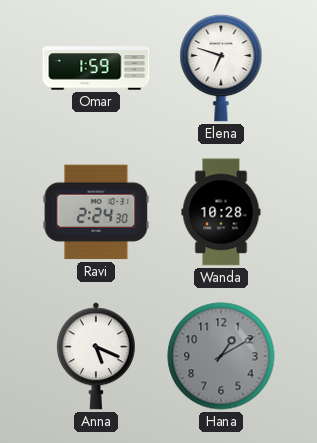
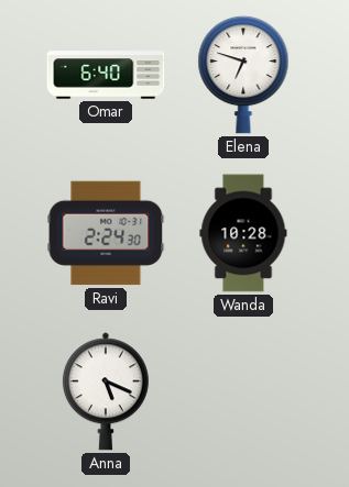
Omar: 1:59 -> 6:40 (106, 75)
Hana: 1:10 -> none (221, 356)
